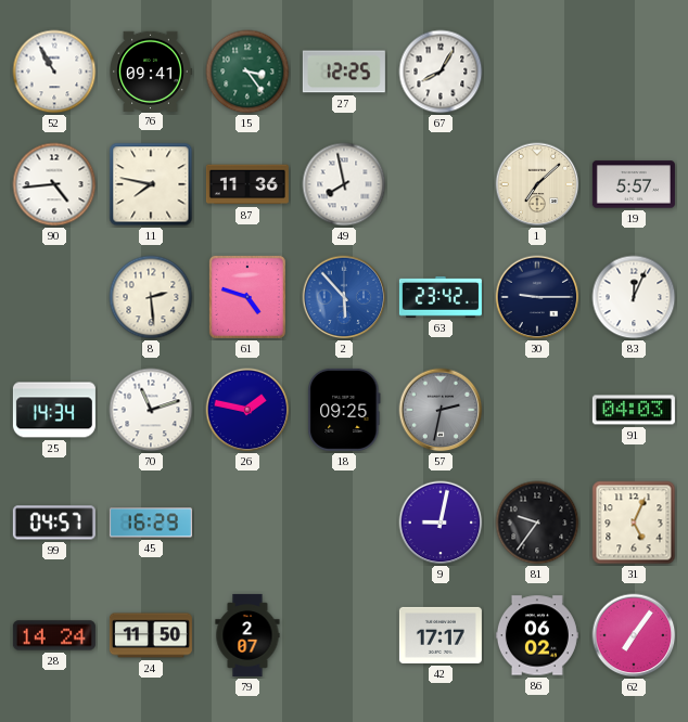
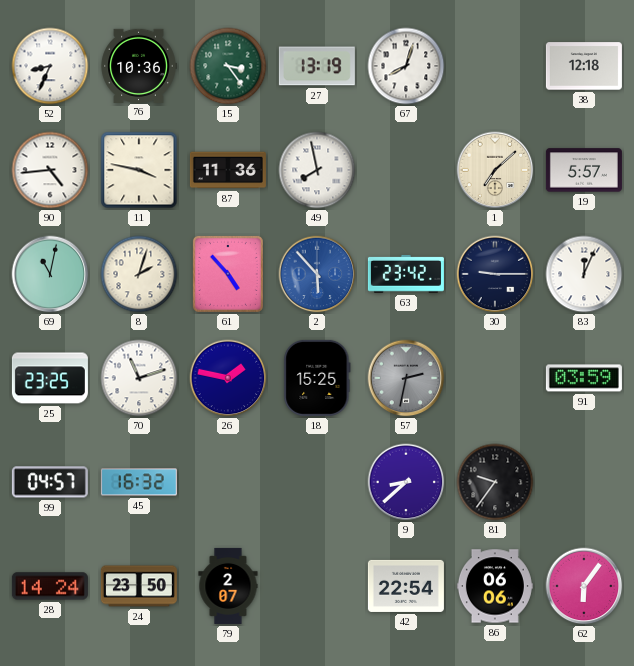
52: 10:55 -> 8:34 (50, 66)
76: 09:41 -> 10:36 (139, 65)
27: 12:25 -> 13:19 (317, 66)
67: 8:05 -> 8:03 (406, 66)
38: none -> 12:18 (584, 66)
11: 7:47 -> 3:47 (139, 170)
69: none -> 11:02 (50, 274)
8: 2:29 -> 2:03 (139, 274)
61: 4:48 -> 4:53 (228, 274)
25: 14:34 -> 23:25 (50, 378)
18: 09:25 -> 15:25 (317, 378)
91: 04:03 -> 03:59 (584, 378)
45: 16:29 -> 16:32 (139, 482)
9: 9:02 -> 8:38 (406, 482)
31: 5:04 -> none (634, 523)
24: 11:50 -> 23:50 (139, 586)
42: 17:17 -> 22:54 (406, 586)
86: 06:02 -> 06:06 (495, 586)
62: 7:06 -> 6:06 (584, 586)
